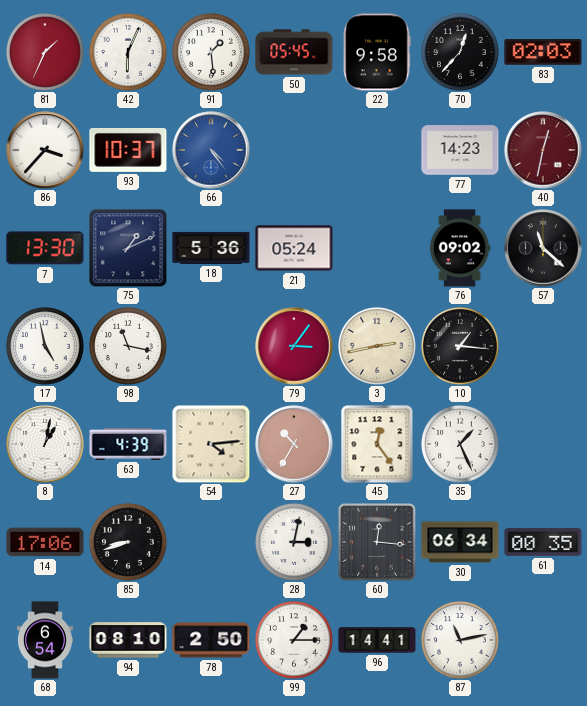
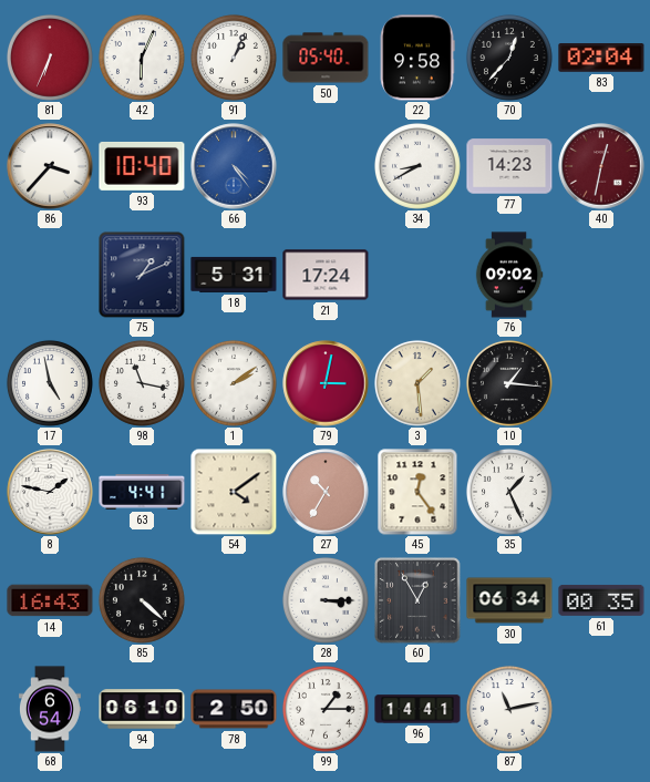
81: 1:34 -> 6:34 (50, 58)
91: 1:29 -> 1:04 (234, 58)
50: 05:45 -> 05:40 (326, 58)
83: 02:03 -> 02:04 (601, 59)
93: 10:37 -> 10:40 (142, 166)
34: none -> 8:40 (417, 166)
7: 13:30 -> none (45, 248)
18: 5:36 -> 5:31 (234, 275)
21: 05:24 -> 17:24 (326, 275)
57: 11:22 -> none (543, 248)
1: none -> 2:09 (234, 383)
79: 3:06 -> 3:02 (326, 383)
3: 2:43 -> 1:29 (417, 383)
8: 1:02 -> 1:47 (50, 492)
63: 4:39 -> 4:41 (142, 493)
54: 4:14 -> 4:09 (234, 492)
14: 17:06 -> 16:43 (50, 600)
85: 8:42 -> 4:22 (142, 600)
28: 3:02 -> 3:15 (326, 600)
60: 12:16 -> 12:55 (417, 600)
94: 08:10 -> 06:10 (142, 709)
